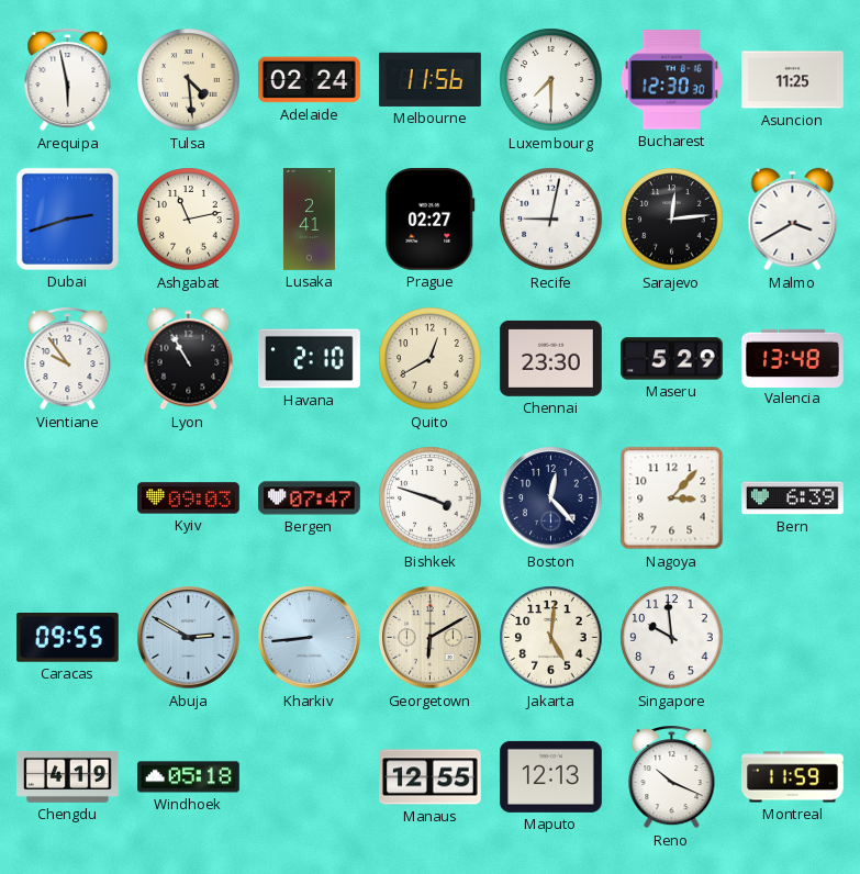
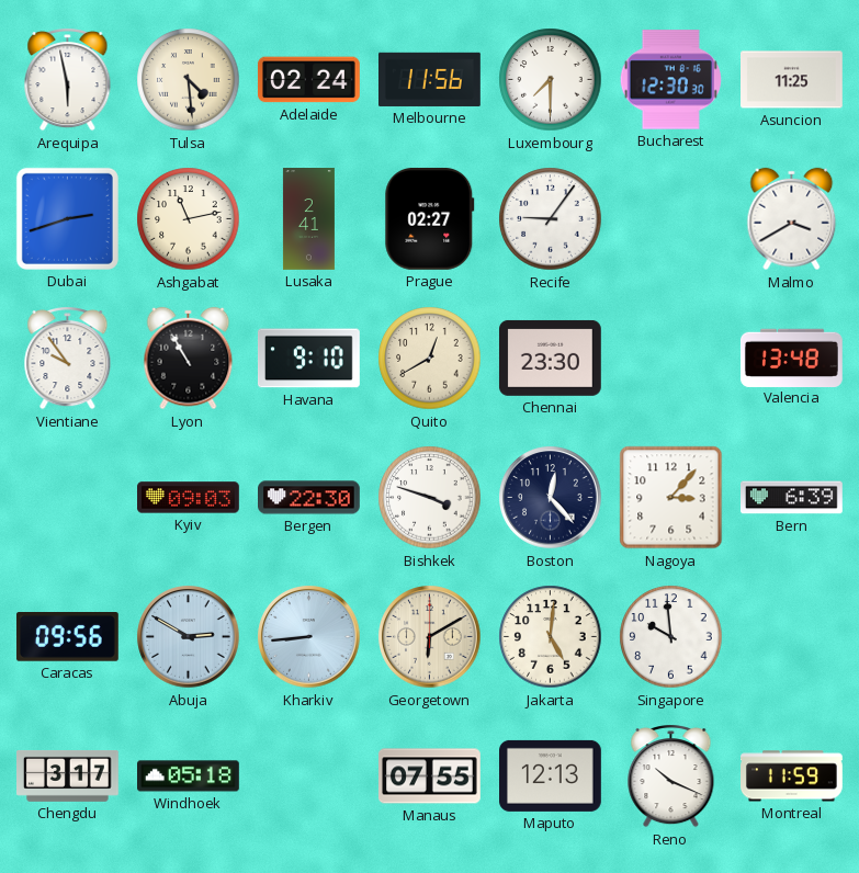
Recife: 9:02 -> 9:06 (551, 219)
Sarajevo: 12:14 -> none (672, 220)
Havana: 2:10 -> 9:10 (309, 359)
Maseru: 5:29 -> none (672, 359)
Bergen: 07:47 -> 22:30 (309, 498)
Caracas: 09:55 -> 09:56 (67, 637)
Chengdu: 4:19 -> 3:17 (68, 775)
Manaus: 12:55 -> 07:55 (430, 776)
